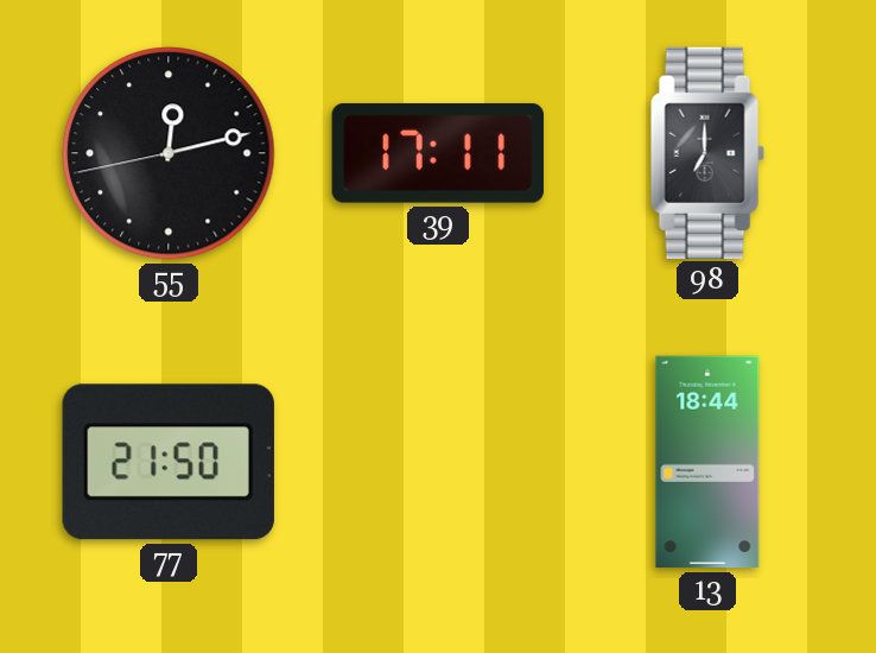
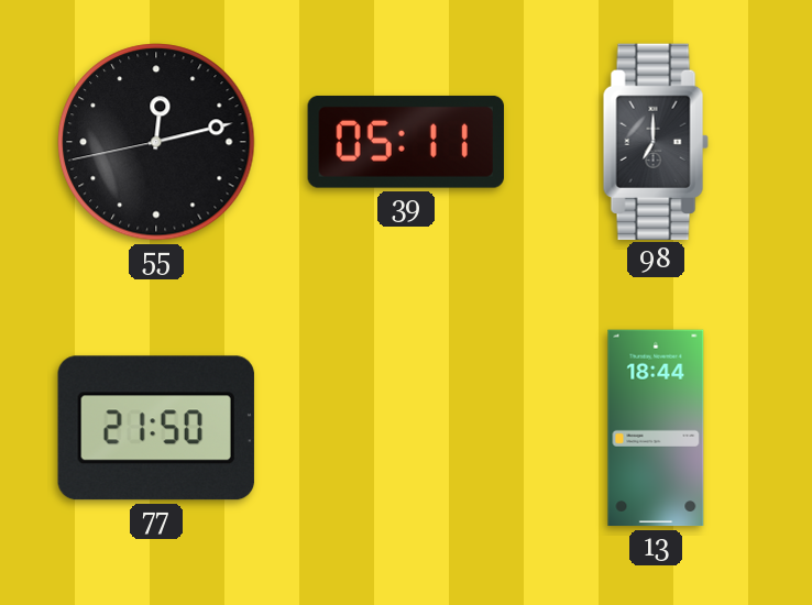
39: 17:11 -> 05:11 (406, 142)
